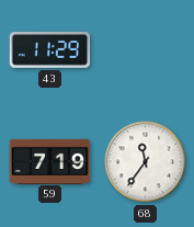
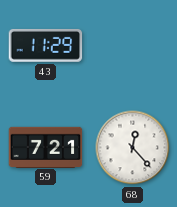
59: 7:19 -> 7:21 (46, 147)
68: 11:36 -> 12:23 (133, 148)
